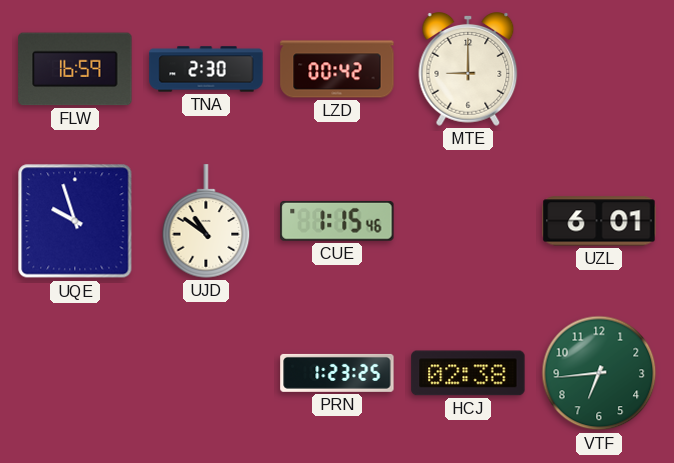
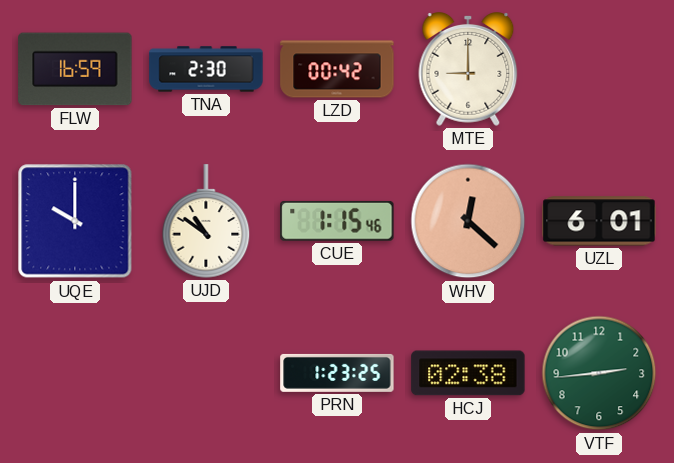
UQE: 9:57 -> 10:00 (75, 221)
WHV: none -> 12:22 (468, 221)
VTF: 6:44 -> 2:44 (599, 373)
